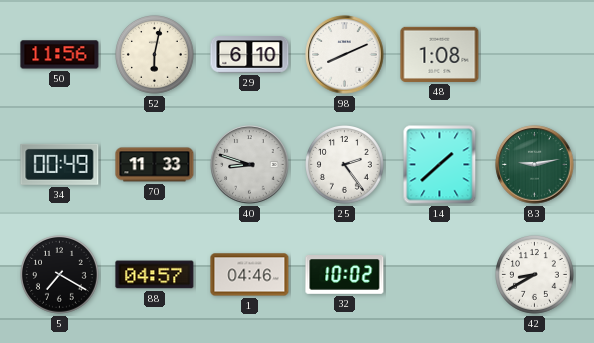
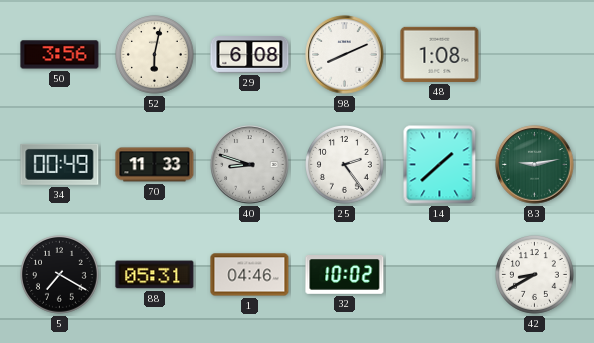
50: 11:56 -> 3:56 (60, 55)
29: 6:10 -> 6:08 (250, 55)
88: 04:57 -> 05:31 (155, 275)
